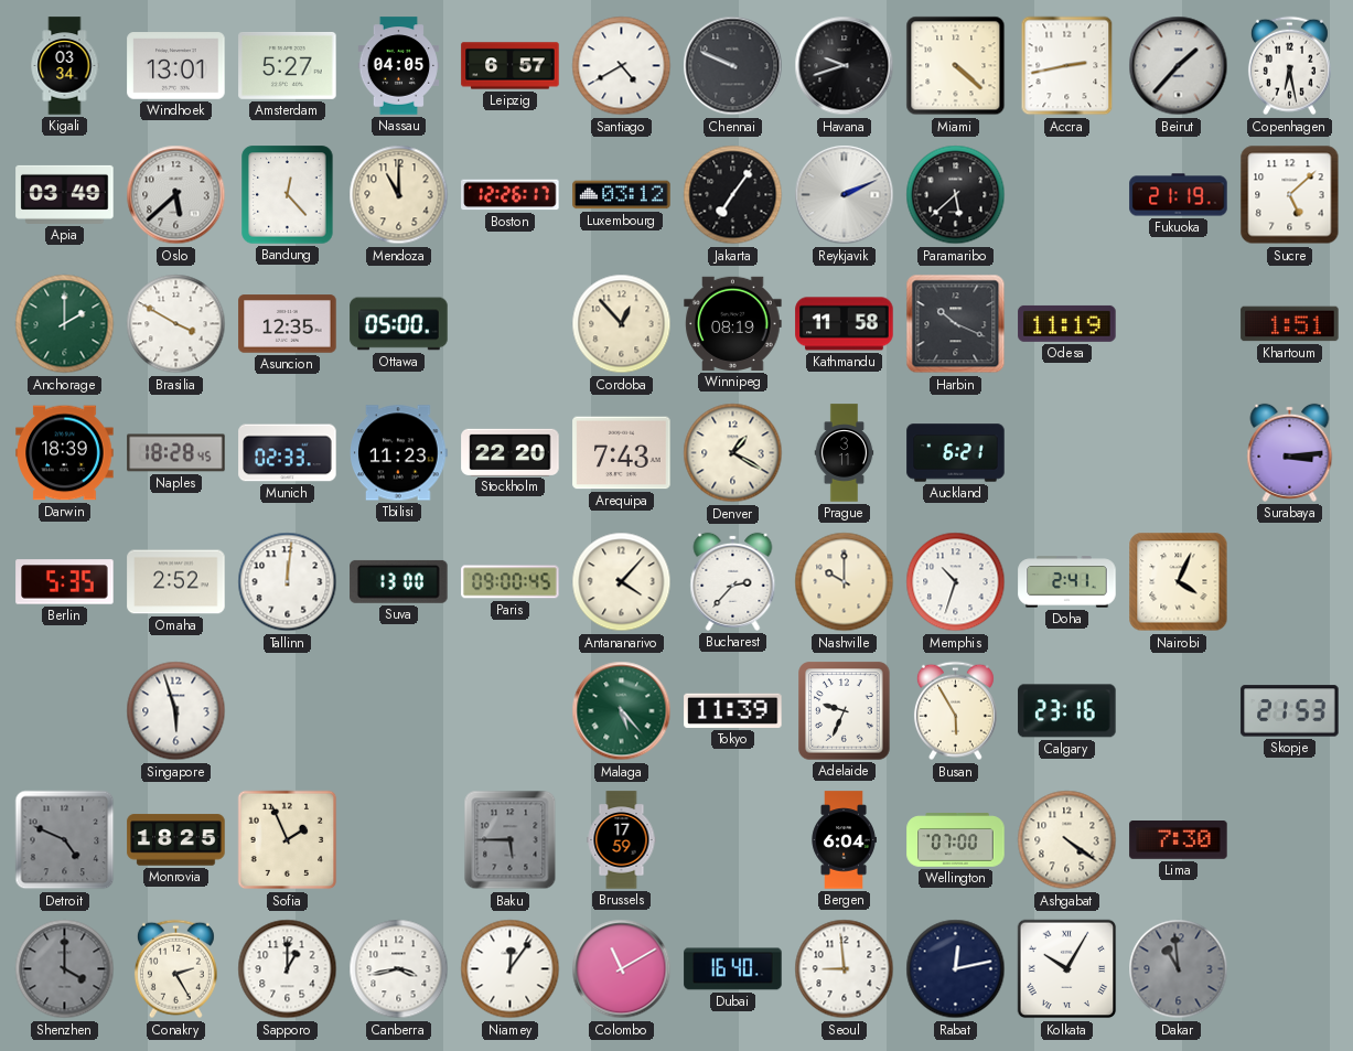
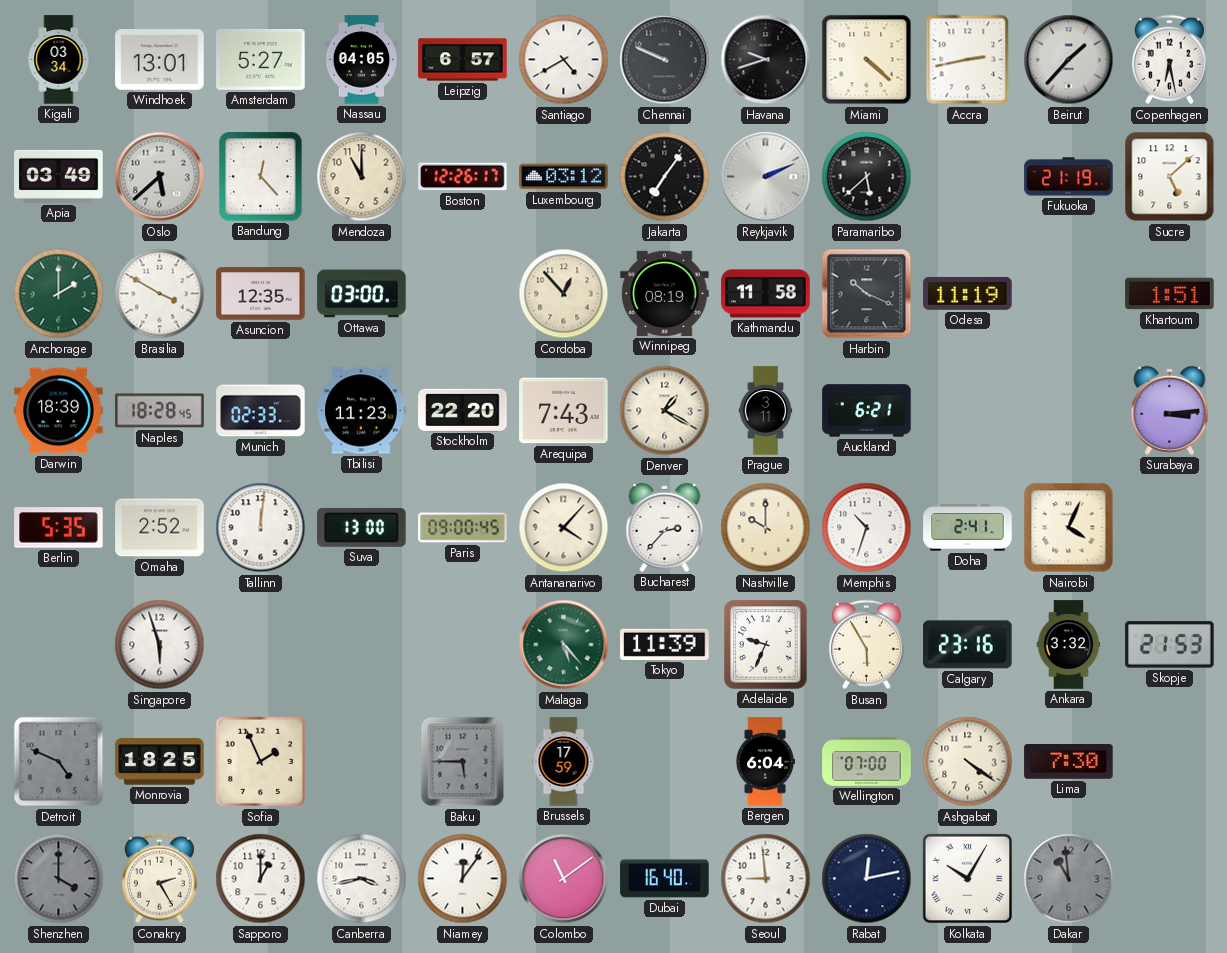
Ottawa: 05:00 -> 03:00 (362, 294)
Ankara: none -> 3:32 (1069, 645)
Colombo: 11:10 -> 11:09 (564, 879)
